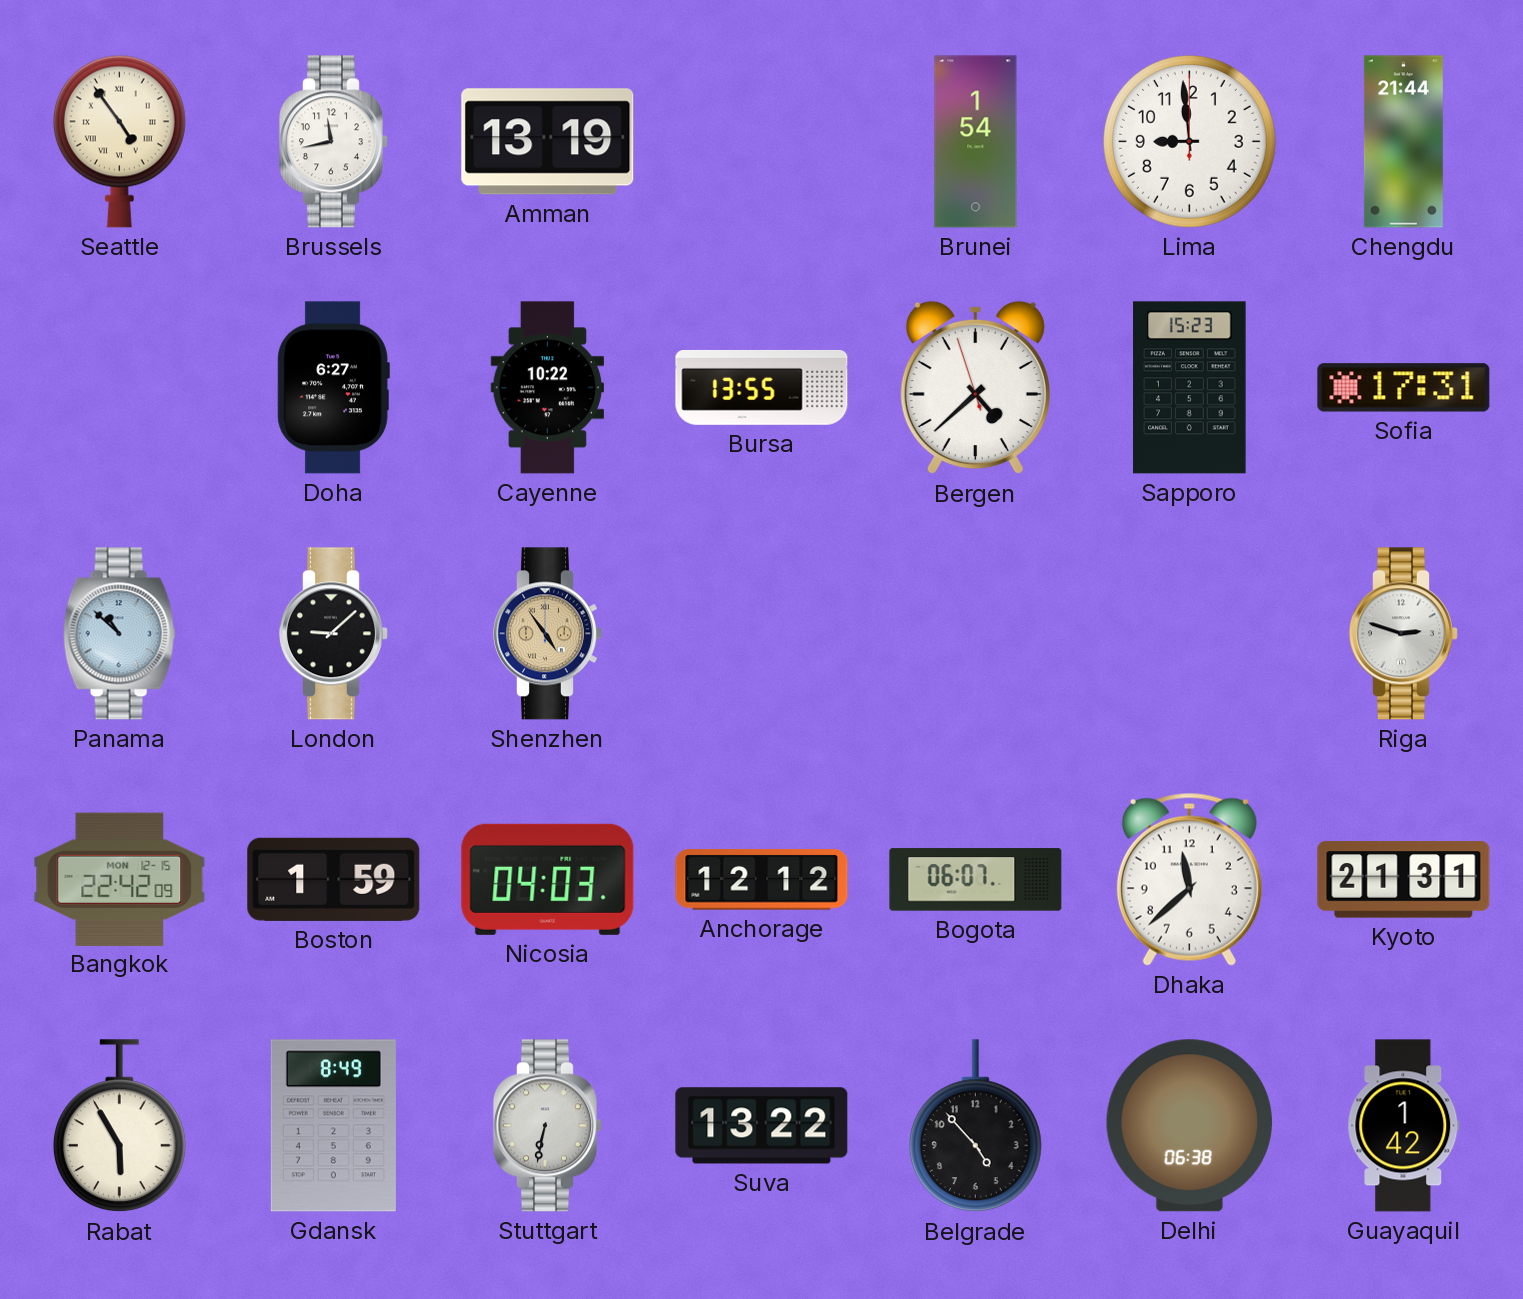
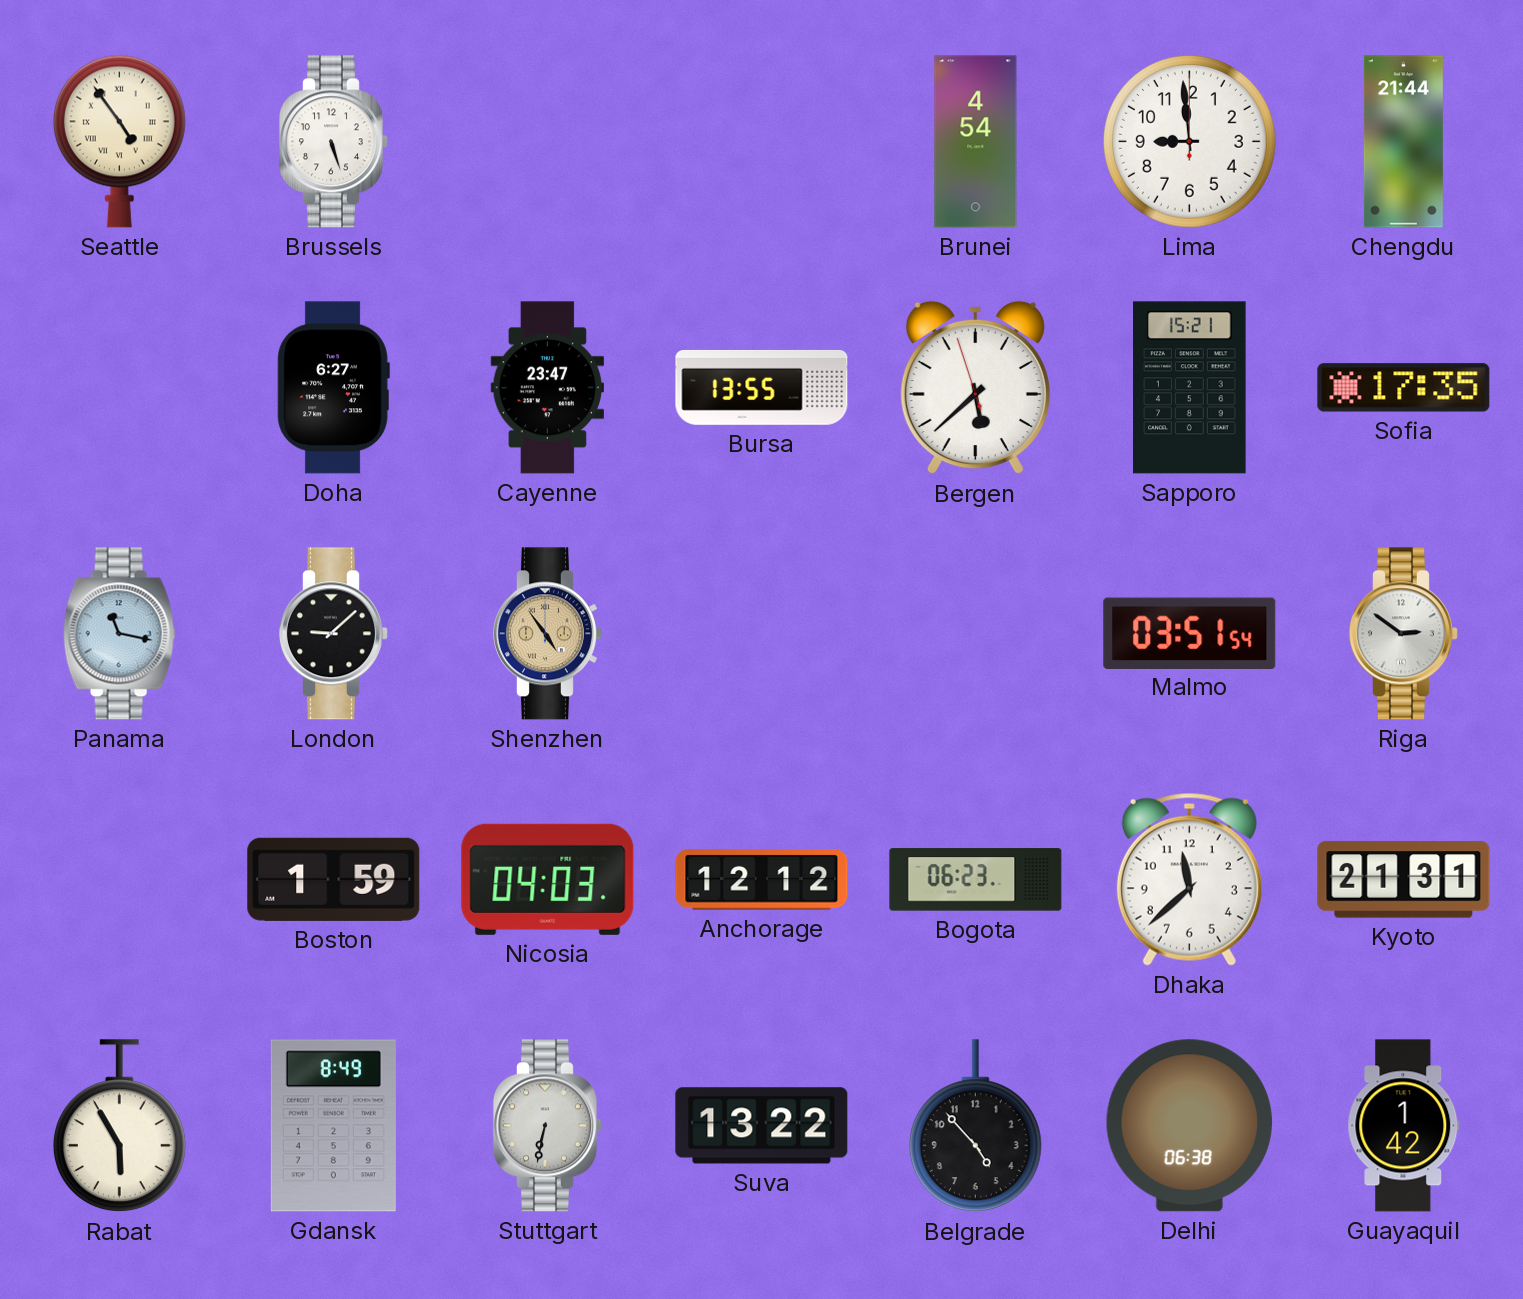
Brussels: 11:43 -> 5:27 (333, 142)
Amman: 13:19 -> none (548, 142)
Brunei: 1:54 -> 4:54 (976, 142)
Cayenne: 10:22 -> 23:47 (547, 388)
Bergen: 4:37 -> 5:37 (975, 388)
Sapporo: 15:23 -> 15:21 (1190, 388)
Sofia: 17:31 -> 17:35 (1404, 388)
Panama: 10:52 -> 11:17 (119, 634)
Malmo: none -> 03:51 (1190, 633)
Riga: 2:48 -> 2:51 (1403, 634)
Bangkok: 22:42 -> none (120, 879)
Bogota: 06:07 -> 06:23 (976, 880)
